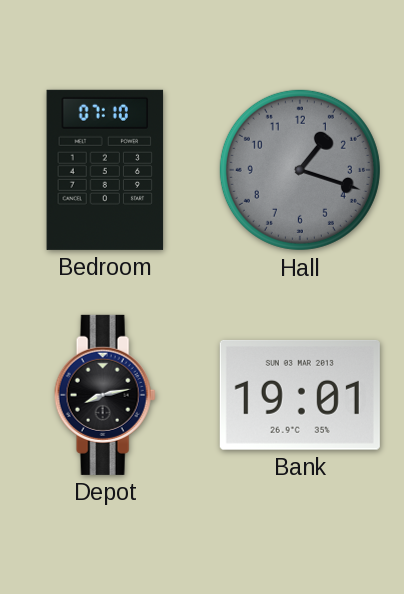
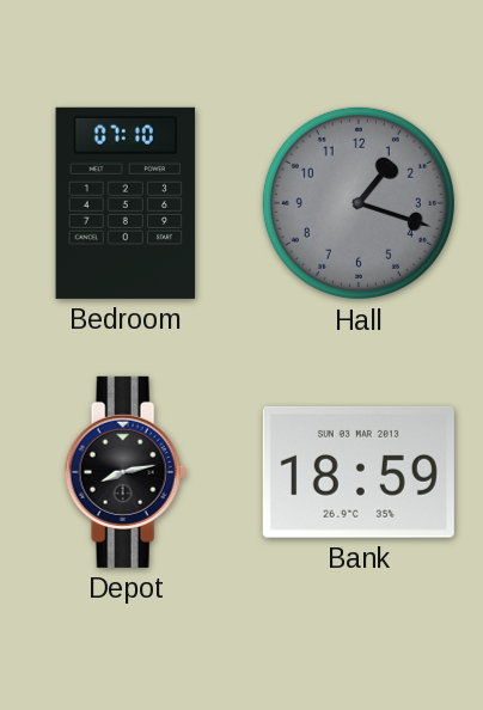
Bank: 19:01 -> 18:59 (359, 472)
